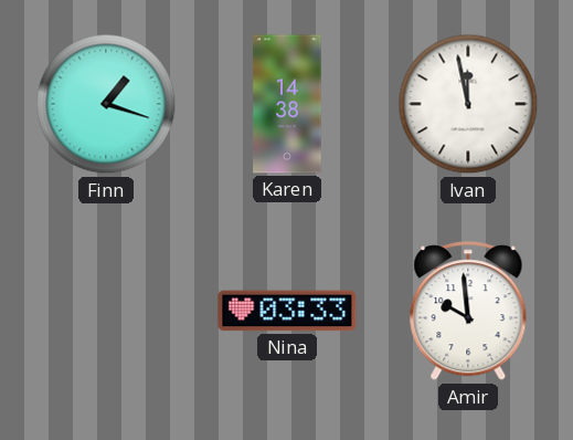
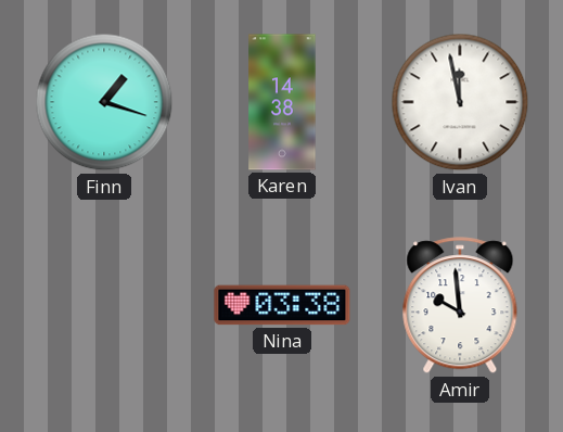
Nina: 03:33 -> 03:38 (282, 305)
